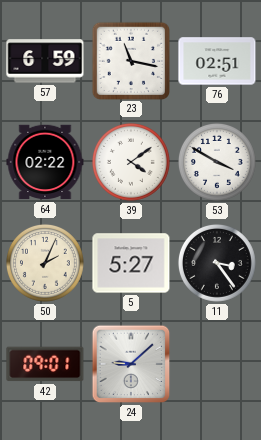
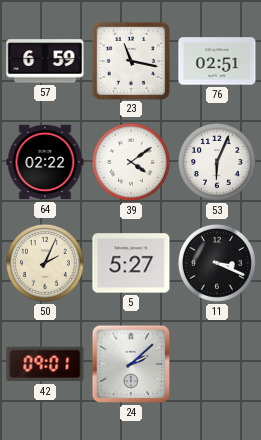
53: 3:50 -> 6:04 (217, 162)
11: 3:24 -> 3:19 (217, 263)
24: 9:08 -> 2:08 (131, 364)
